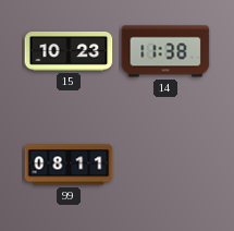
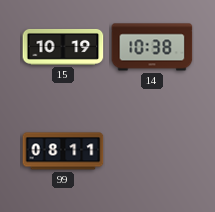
15: 10:23 -> 10:19 (63, 47)
14: 11:38 -> 10:38 (152, 47)
